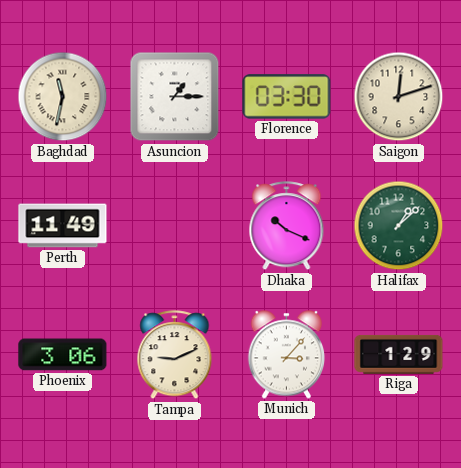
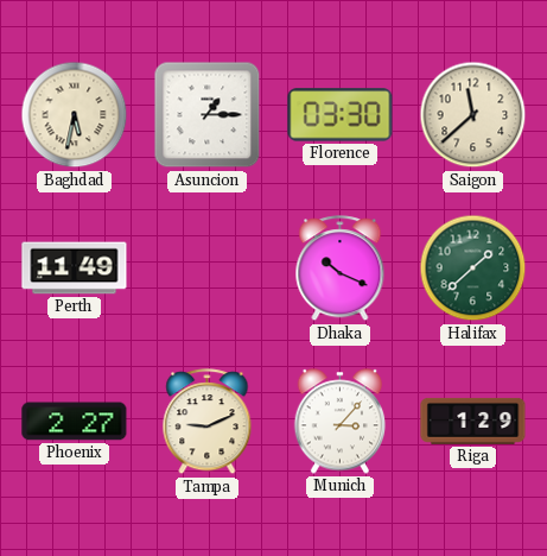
Baghdad: 11:32 -> 5:32 (75, 115)
Saigon: 12:12 -> 11:38 (473, 115)
Halifax: 1:08 -> 1:38 (473, 268)
Phoenix: 3:06 -> 2:27 (75, 422)
